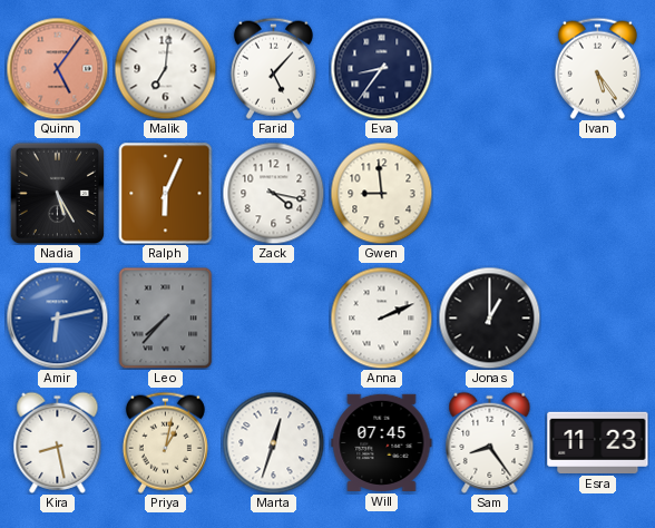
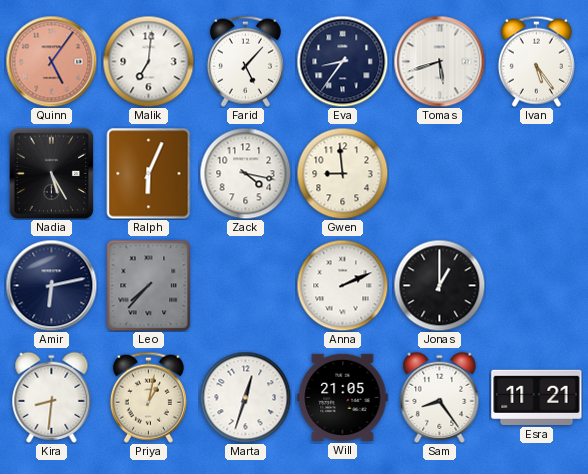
Tomas: none -> 5:42 (439, 61)
Amir dial: blue -> navy (51, 285)
Kira: 8:28 -> 8:31 (52, 397)
Will: 07:45 -> 21:05 (343, 397)
Esra: 11:23 -> 11:21 (537, 397)
